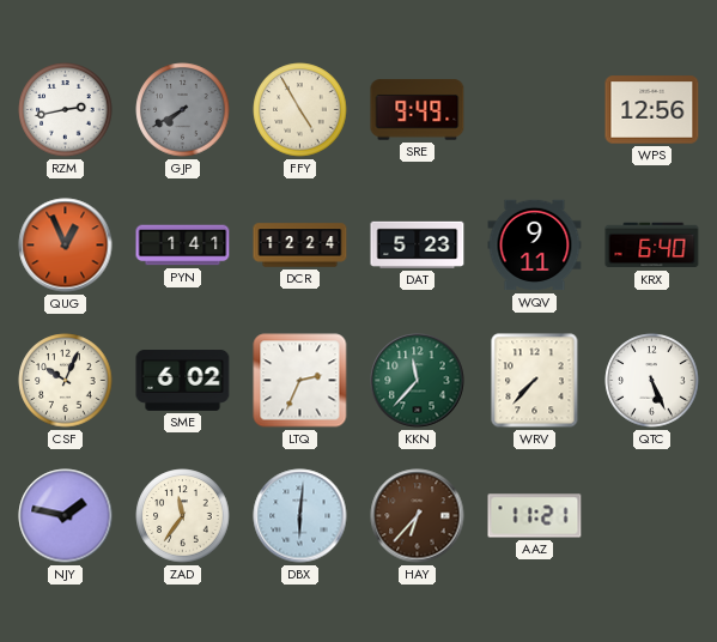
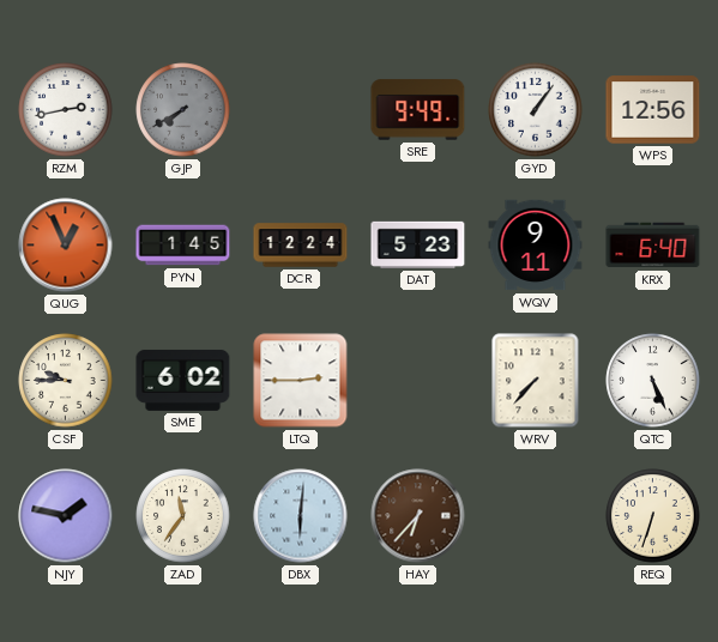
FFY: 4:55 -> none (300, 110)
GYD: none -> 1:06 (536, 110)
PYN: 1:41 -> 1:45 (183, 246)
CSF: 10:04 -> 9:45 (66, 381)
LTQ: 2:34 -> 2:45 (301, 381)
KKN: 11:37 -> none (418, 381)
AAZ: 11:21 -> none (535, 516)
REQ: none -> 6:33 (653, 516)
